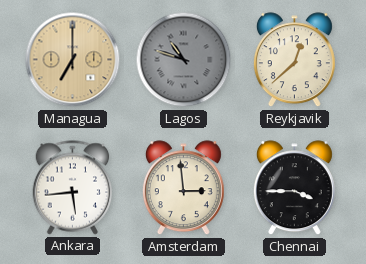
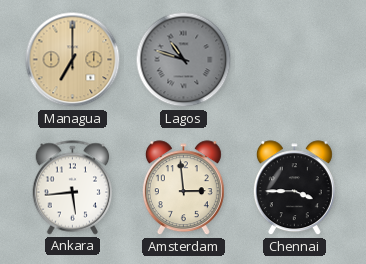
Reykjavik: 12:38 -> none (294, 60)
